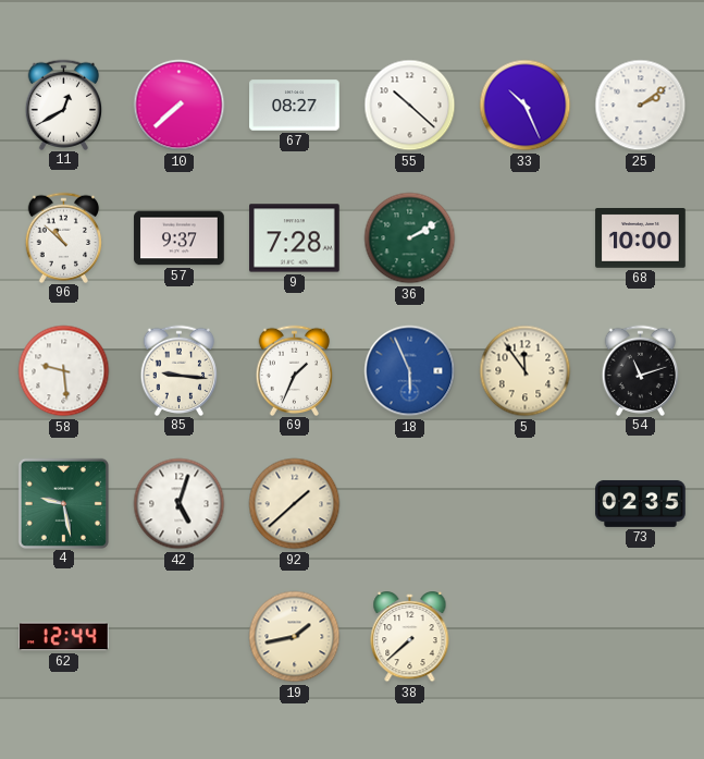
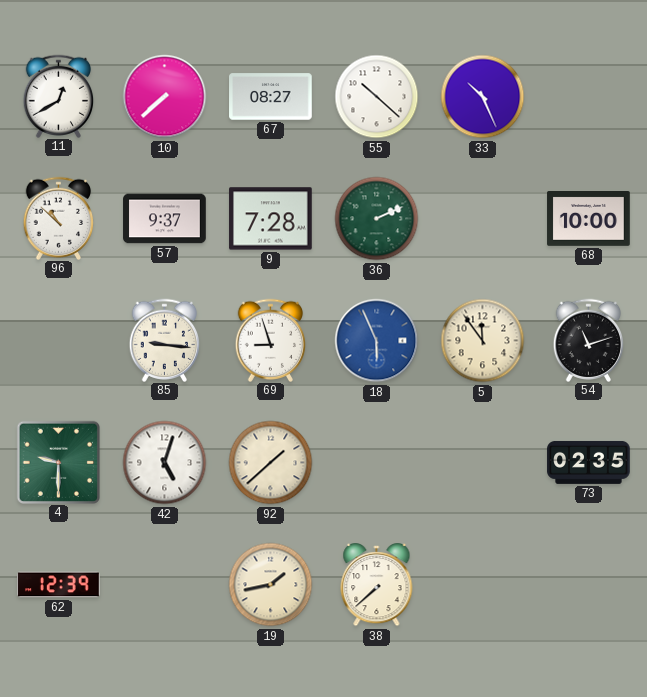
25: 2:09 -> none (641, 106)
36: 2:10 -> 2:11 (377, 219)
58: 9:29 -> none (64, 371)
69: 1:34 -> 8:57 (271, 340)
4: 9:28 -> 9:30 (58, 462)
62: 12:44 -> 12:39 (59, 585)
